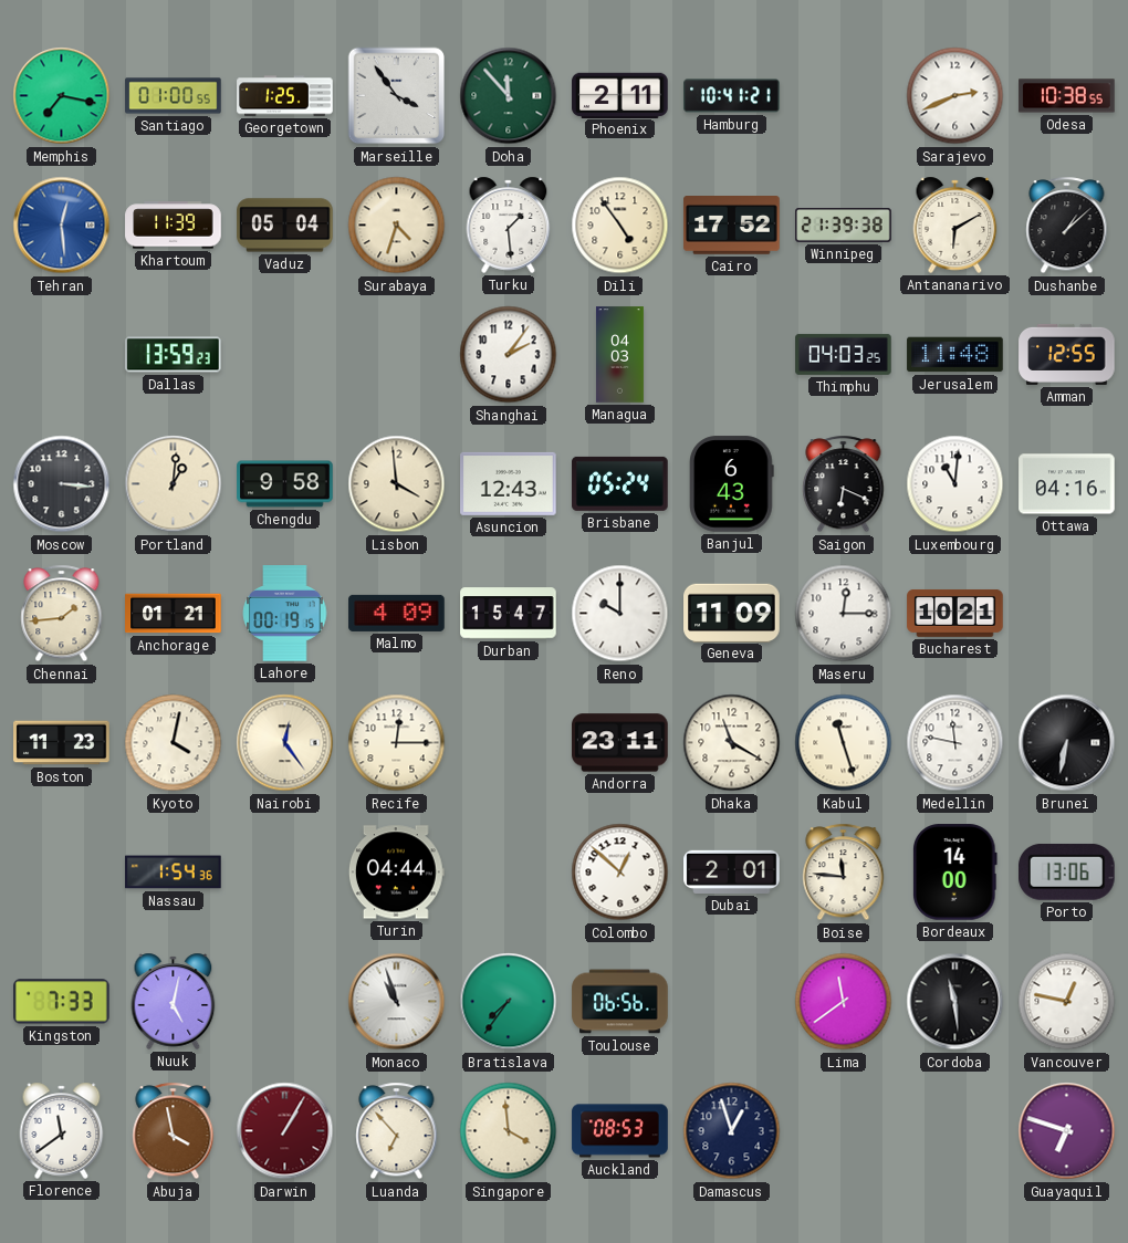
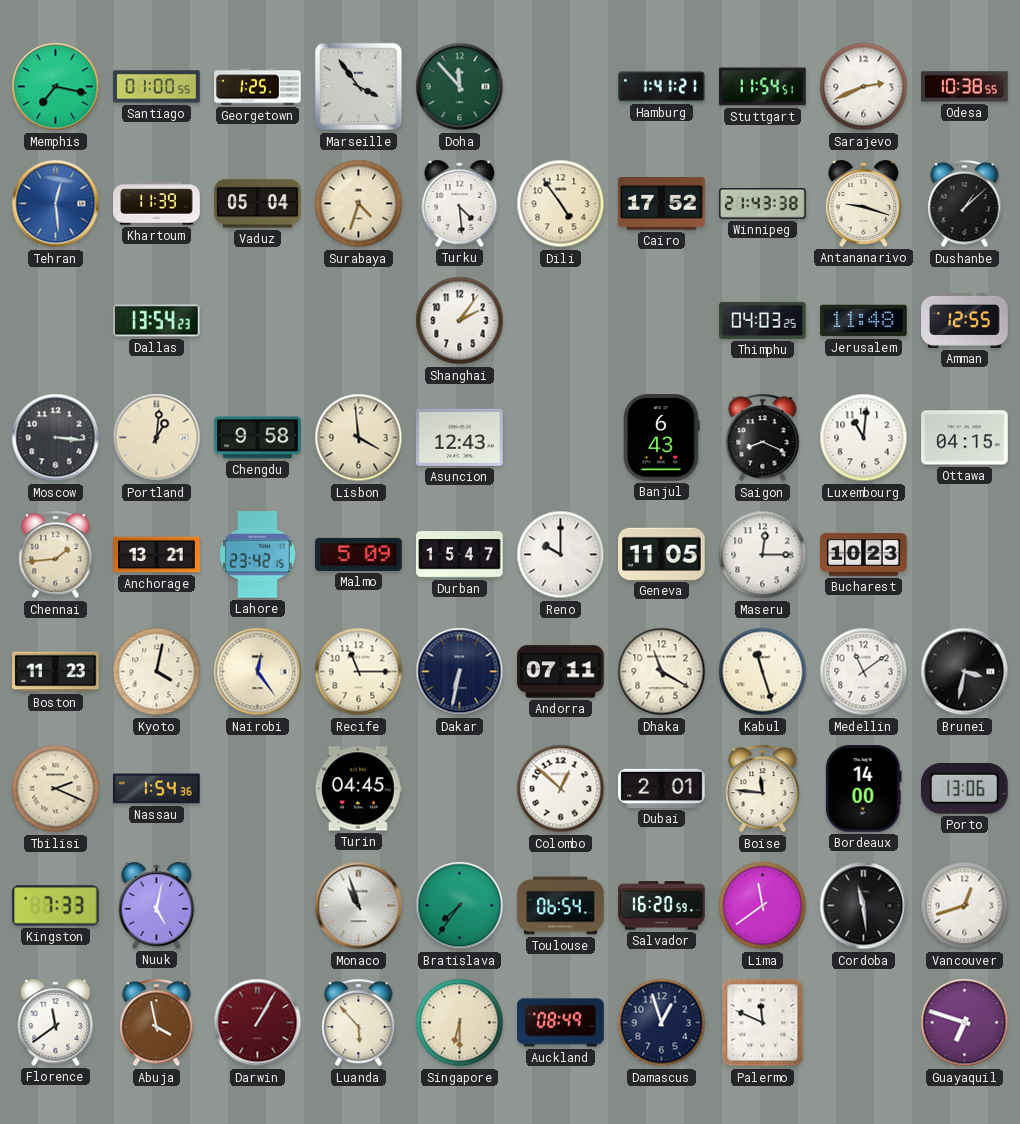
Phoenix: 2:11 -> none (620, 95)
Hamburg: 10:41 -> 1:41 (662, 87)
Stuttgart: none -> 11:54 (763, 87)
Turku: 1:29 -> 4:29 (460, 203)
Winnipeg: 21:39 -> 21:43 (763, 204)
Antananarivo: 6:10 -> 9:18 (864, 203)
Dallas: 13:59 -> 13:54 (157, 321)
Managua: 04:03 -> none (619, 355)
Brisbane: 05:24 -> none (620, 483)
Saigon: 6:19 -> 8:19 (763, 438)
Ottawa: 04:16 -> 04:15 (965, 438)
Anchorage: 01:21 -> 13:21 (157, 555)
Lahore: 00:19 -> 23:42 (258, 555)
Malmo: 4:09 -> 5:09 (359, 554)
Geneva: 11:09 -> 11:05 (662, 554)
Bucharest: 10:21 -> 10:23 (864, 554)
Recife: 12:15 -> 11:15 (359, 672)
Dakar: none -> 6:32 (460, 672)
Andorra: 23:11 -> 07:11 (561, 672)
Medellin: 11:47 -> 11:09 (864, 672)
Brunei: 6:32 -> 3:32 (965, 672)
Tbilisi: none -> 2:19 (56, 789)
Turin: 04:44 -> 04:45 (358, 789)
Toulouse: 06:56 -> 06:54 (561, 906)
Salvador: none -> 16:20 (662, 906)
Vancouver: 12:47 -> 12:42 (965, 906)
Luanda: 6:53 -> 5:53 (359, 1023)
Singapore: 3:59 -> 6:30 (460, 1023)
Auckland: 08:53 -> 08:49 (561, 1023)
Palermo: none -> 11:49 (763, 1023)
